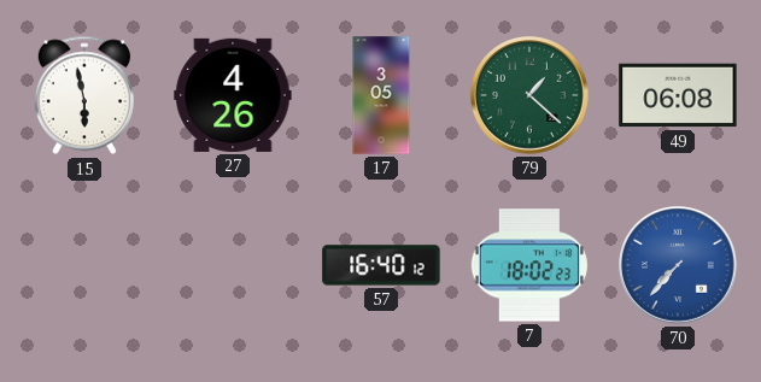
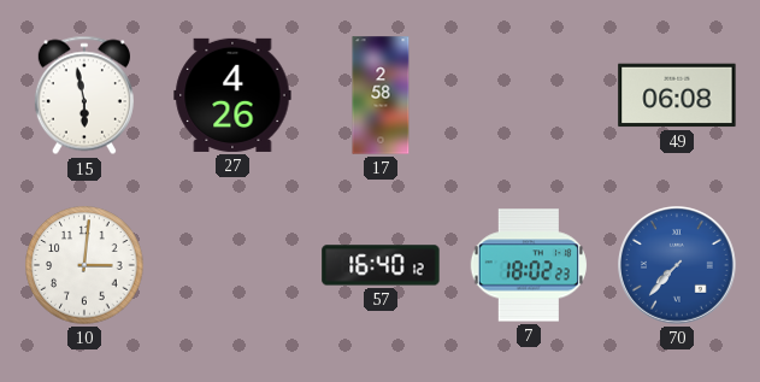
17: 3:05 -> 2:58 (381, 95)
79: 1:22 -> none (531, 96)
10: none -> 3:01 (84, 265)
